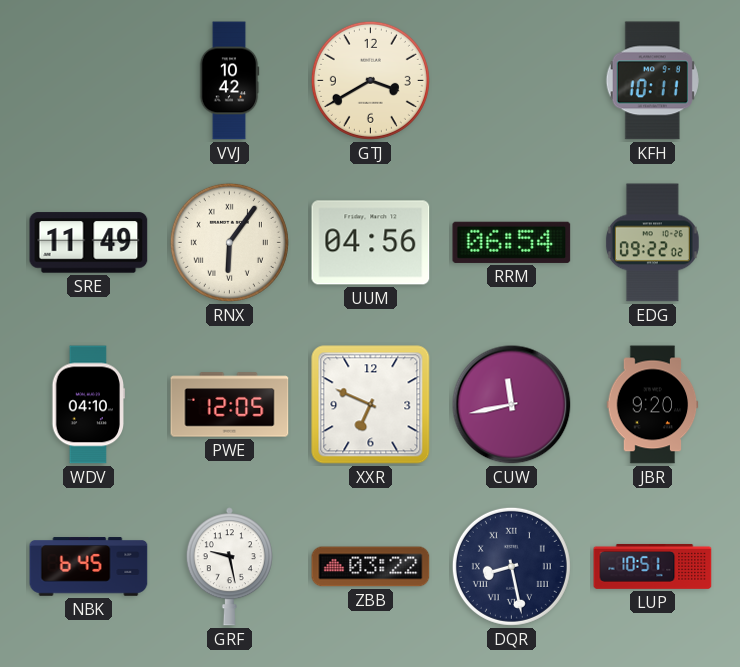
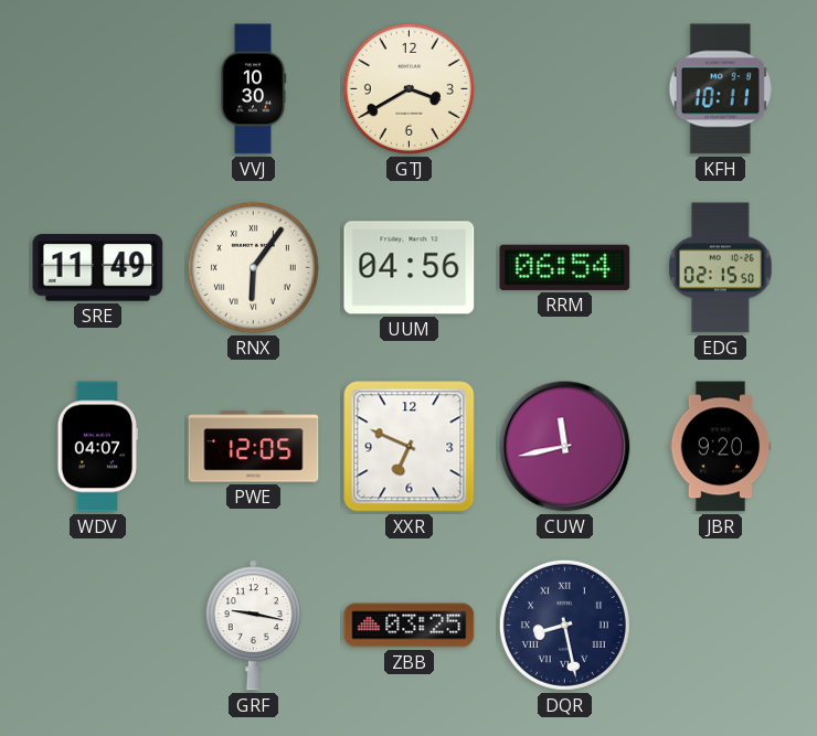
VVJ: 10:42 -> 10:30 (253, 89)
EDG: 09:22 -> 02:15 (720, 268)
WDV: 04:10 -> 04:07 (97, 447)
NBK: 6:45 -> none (89, 567)
GRF: 9:28 -> 9:17 (253, 626)
ZBB: 03:22 -> 03:25 (410, 626)
LUP: 10:51 -> none (653, 566)
